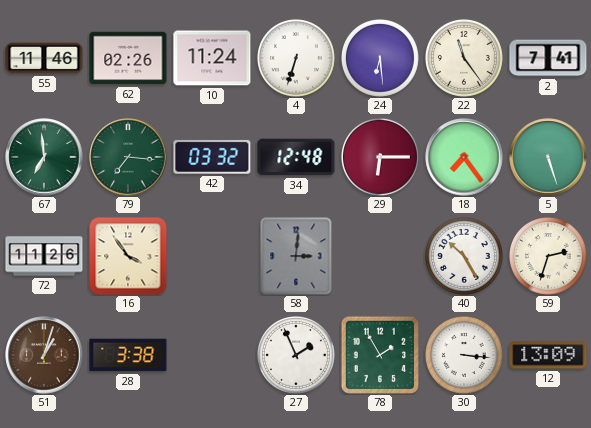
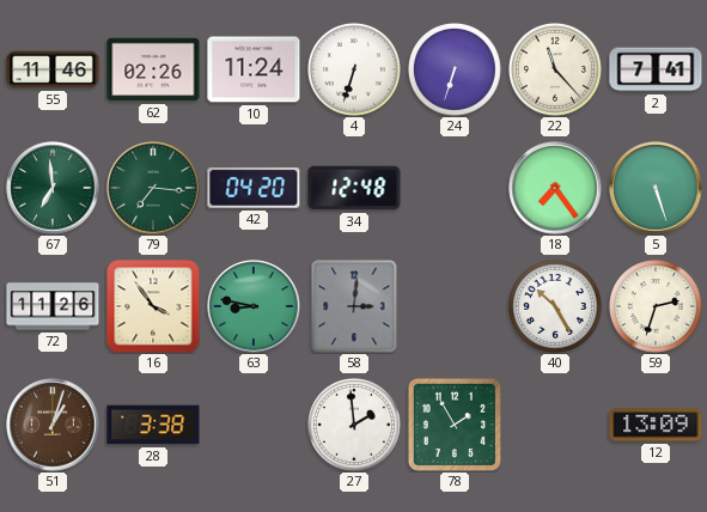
24: 6:29 -> 6:33 (455, 69)
22: 11:24 -> 11:23 (555, 69)
42: 03:32 -> 04:20 (254, 188)
29: 6:15 -> none (380, 157)
63: none -> 8:47 (254, 306)
27: 1:56 -> 1:59 (354, 425)
30: 3:16 -> none (464, 355)
